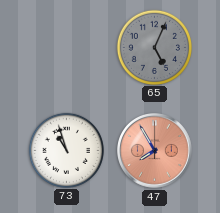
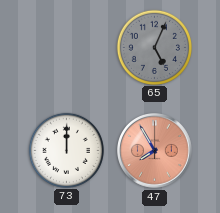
73: 10:57 -> 12:00 (66, 150)
